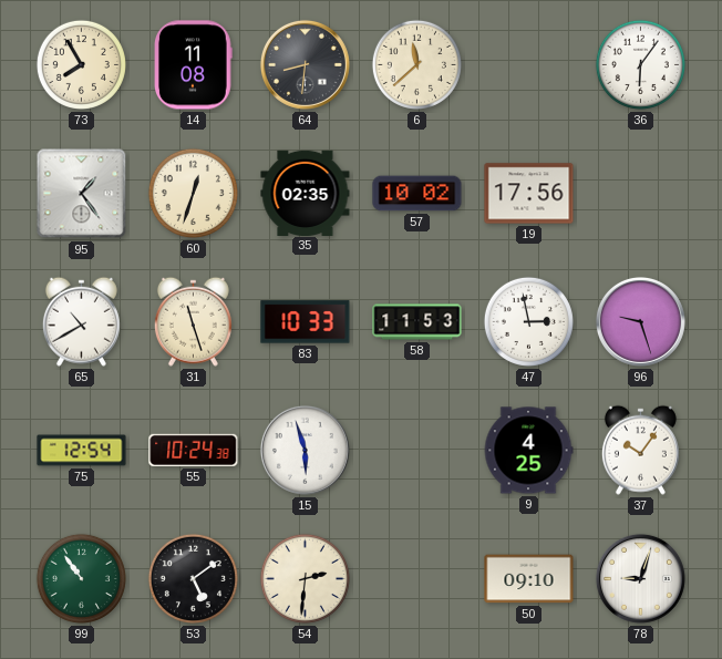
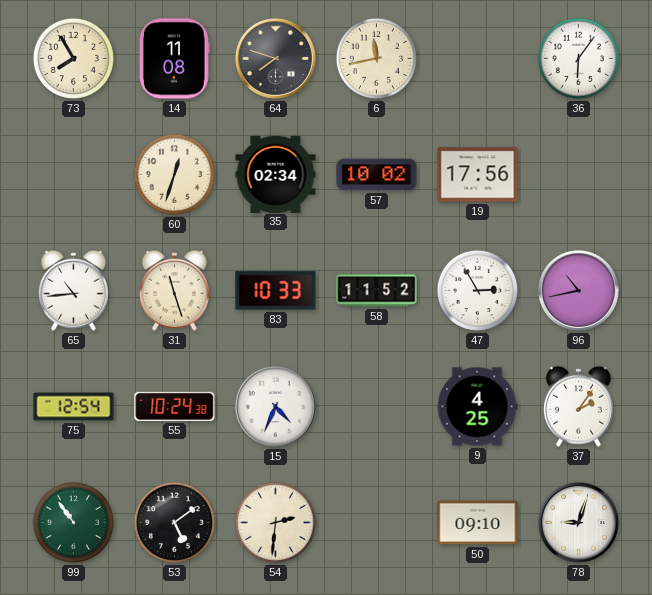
64: 8:31 -> 7:48 (275, 58)
6: 11:38 -> 11:43 (376, 58)
95: 1:24 -> none (82, 194)
35: 02:35 -> 02:34 (276, 174)
65: 10:40 -> 10:44 (73, 290)
58: 11:53 -> 11:52 (377, 291)
47: 2:58 -> 2:55 (477, 290)
96: 9:27 -> 10:43 (578, 290)
15: 5:57 -> 4:34 (275, 406)
37: 10:06 -> 2:06 (578, 406)
